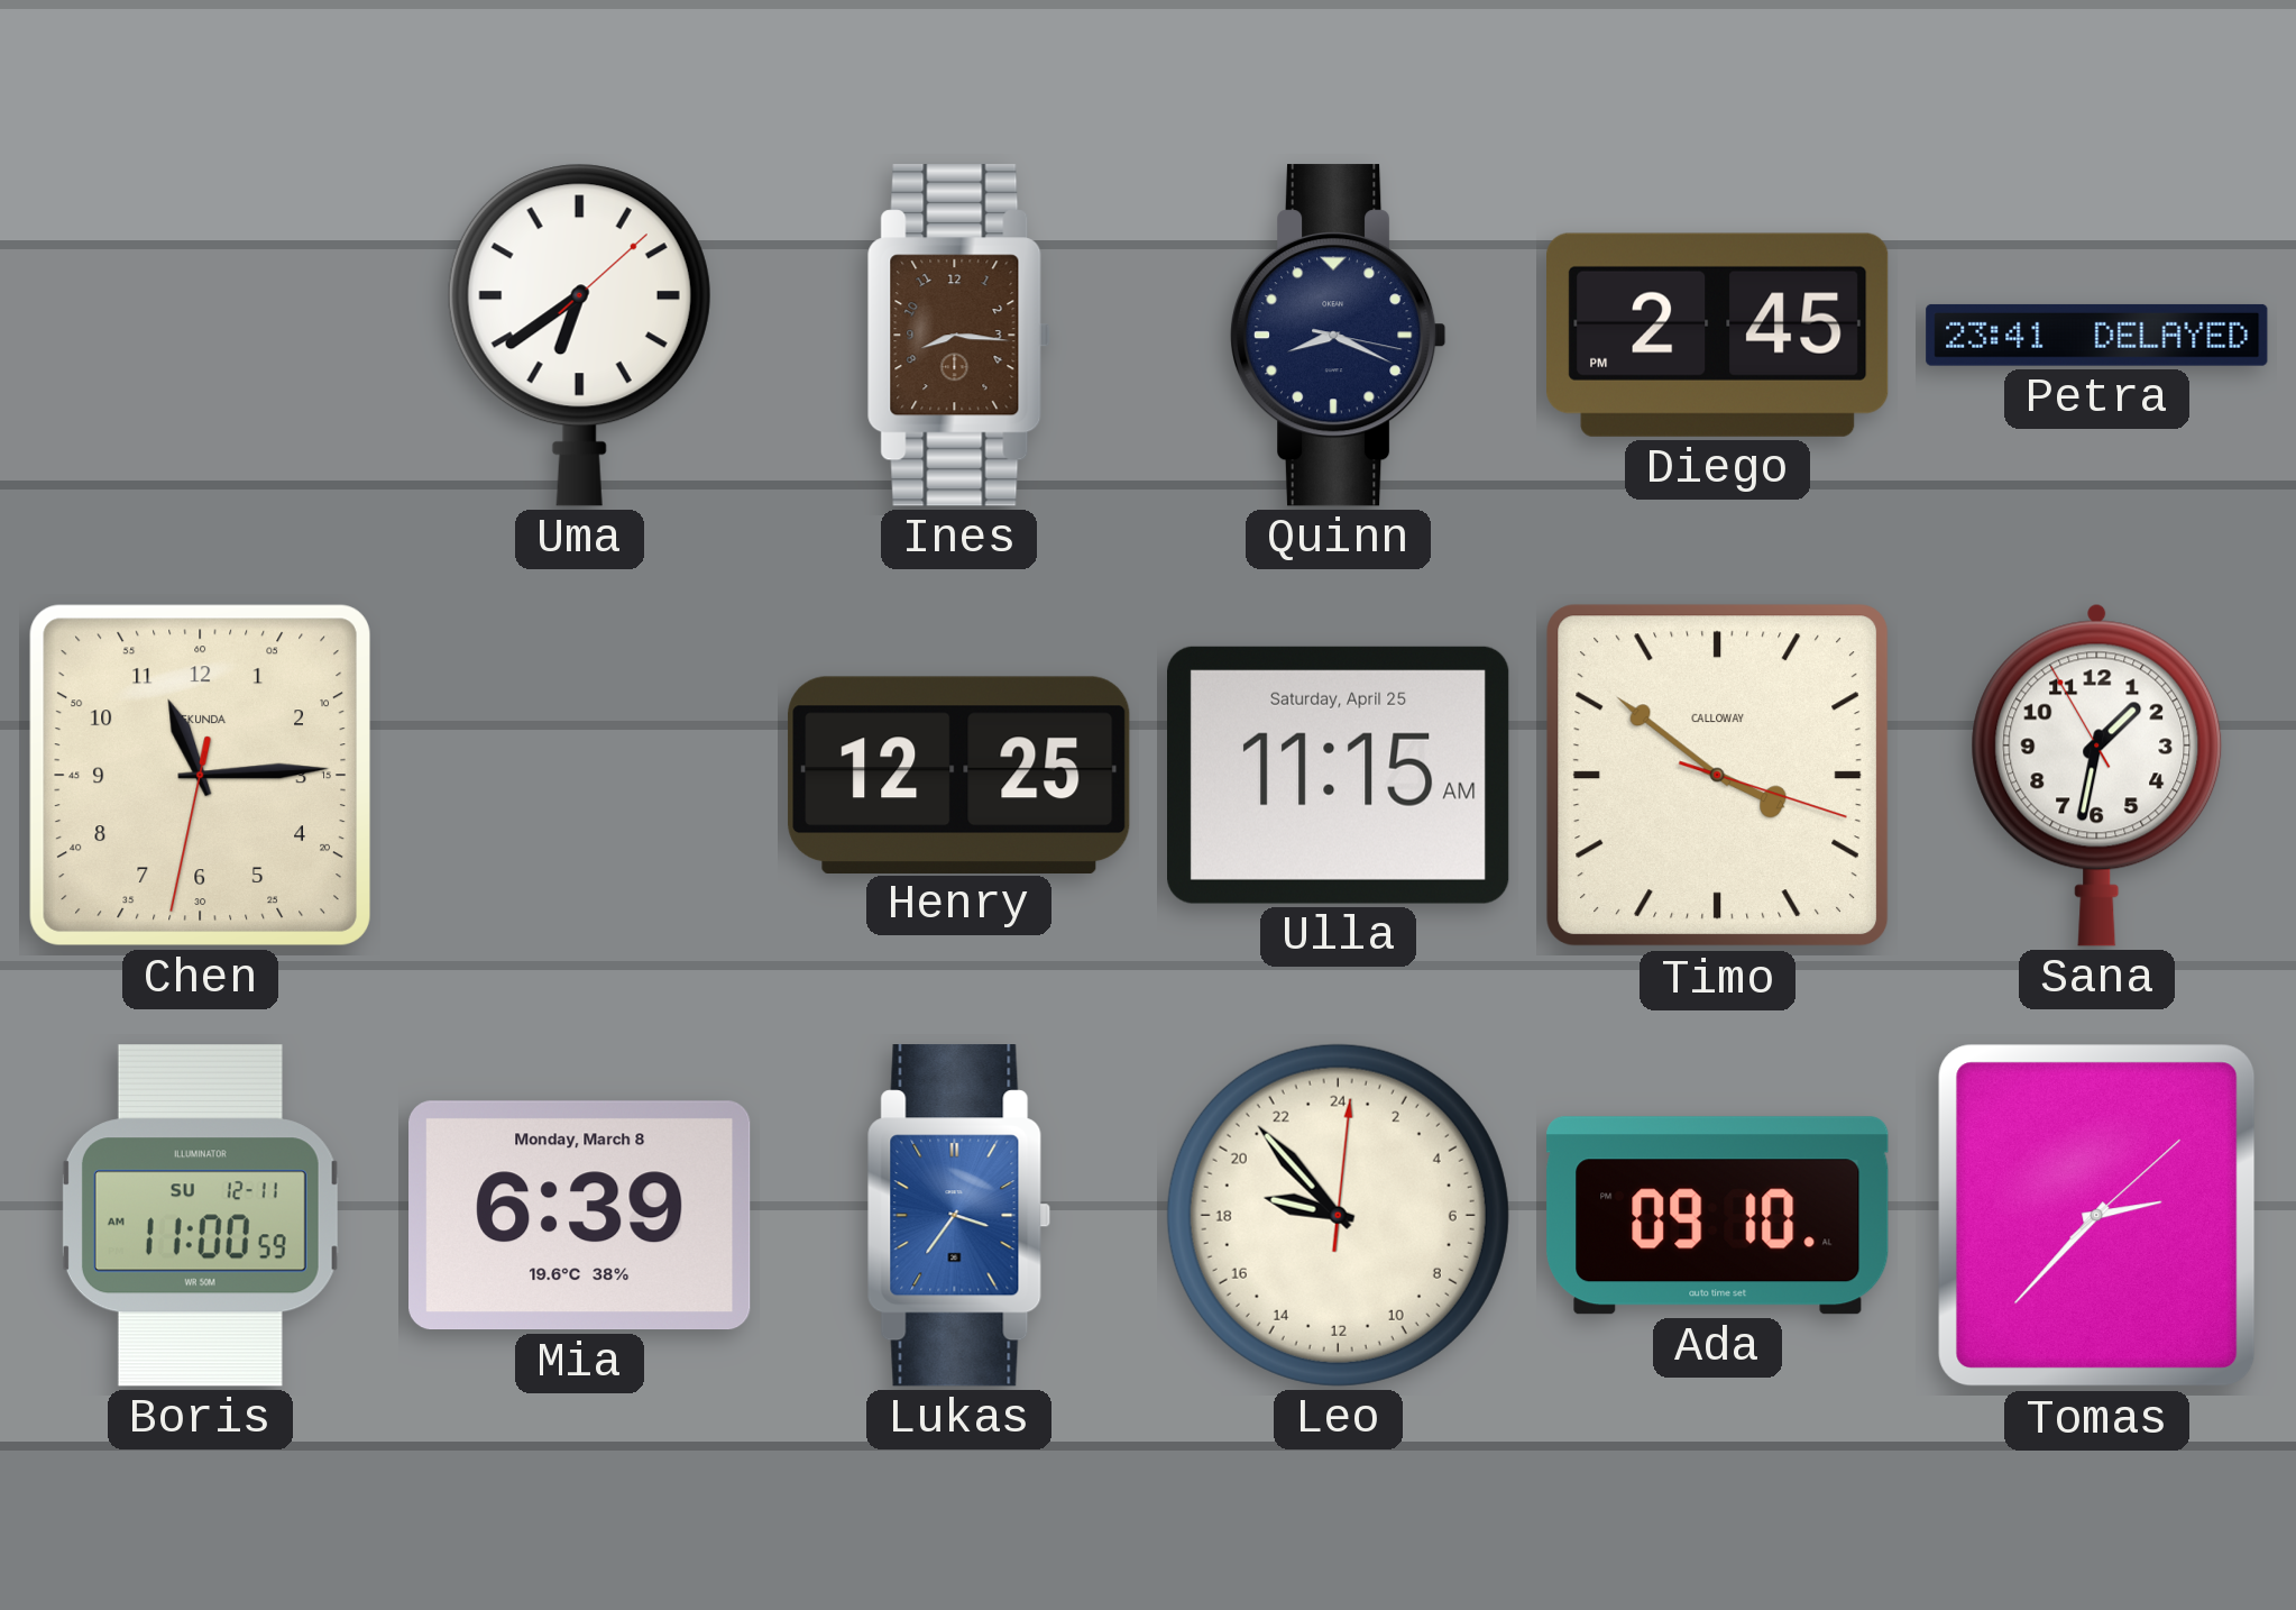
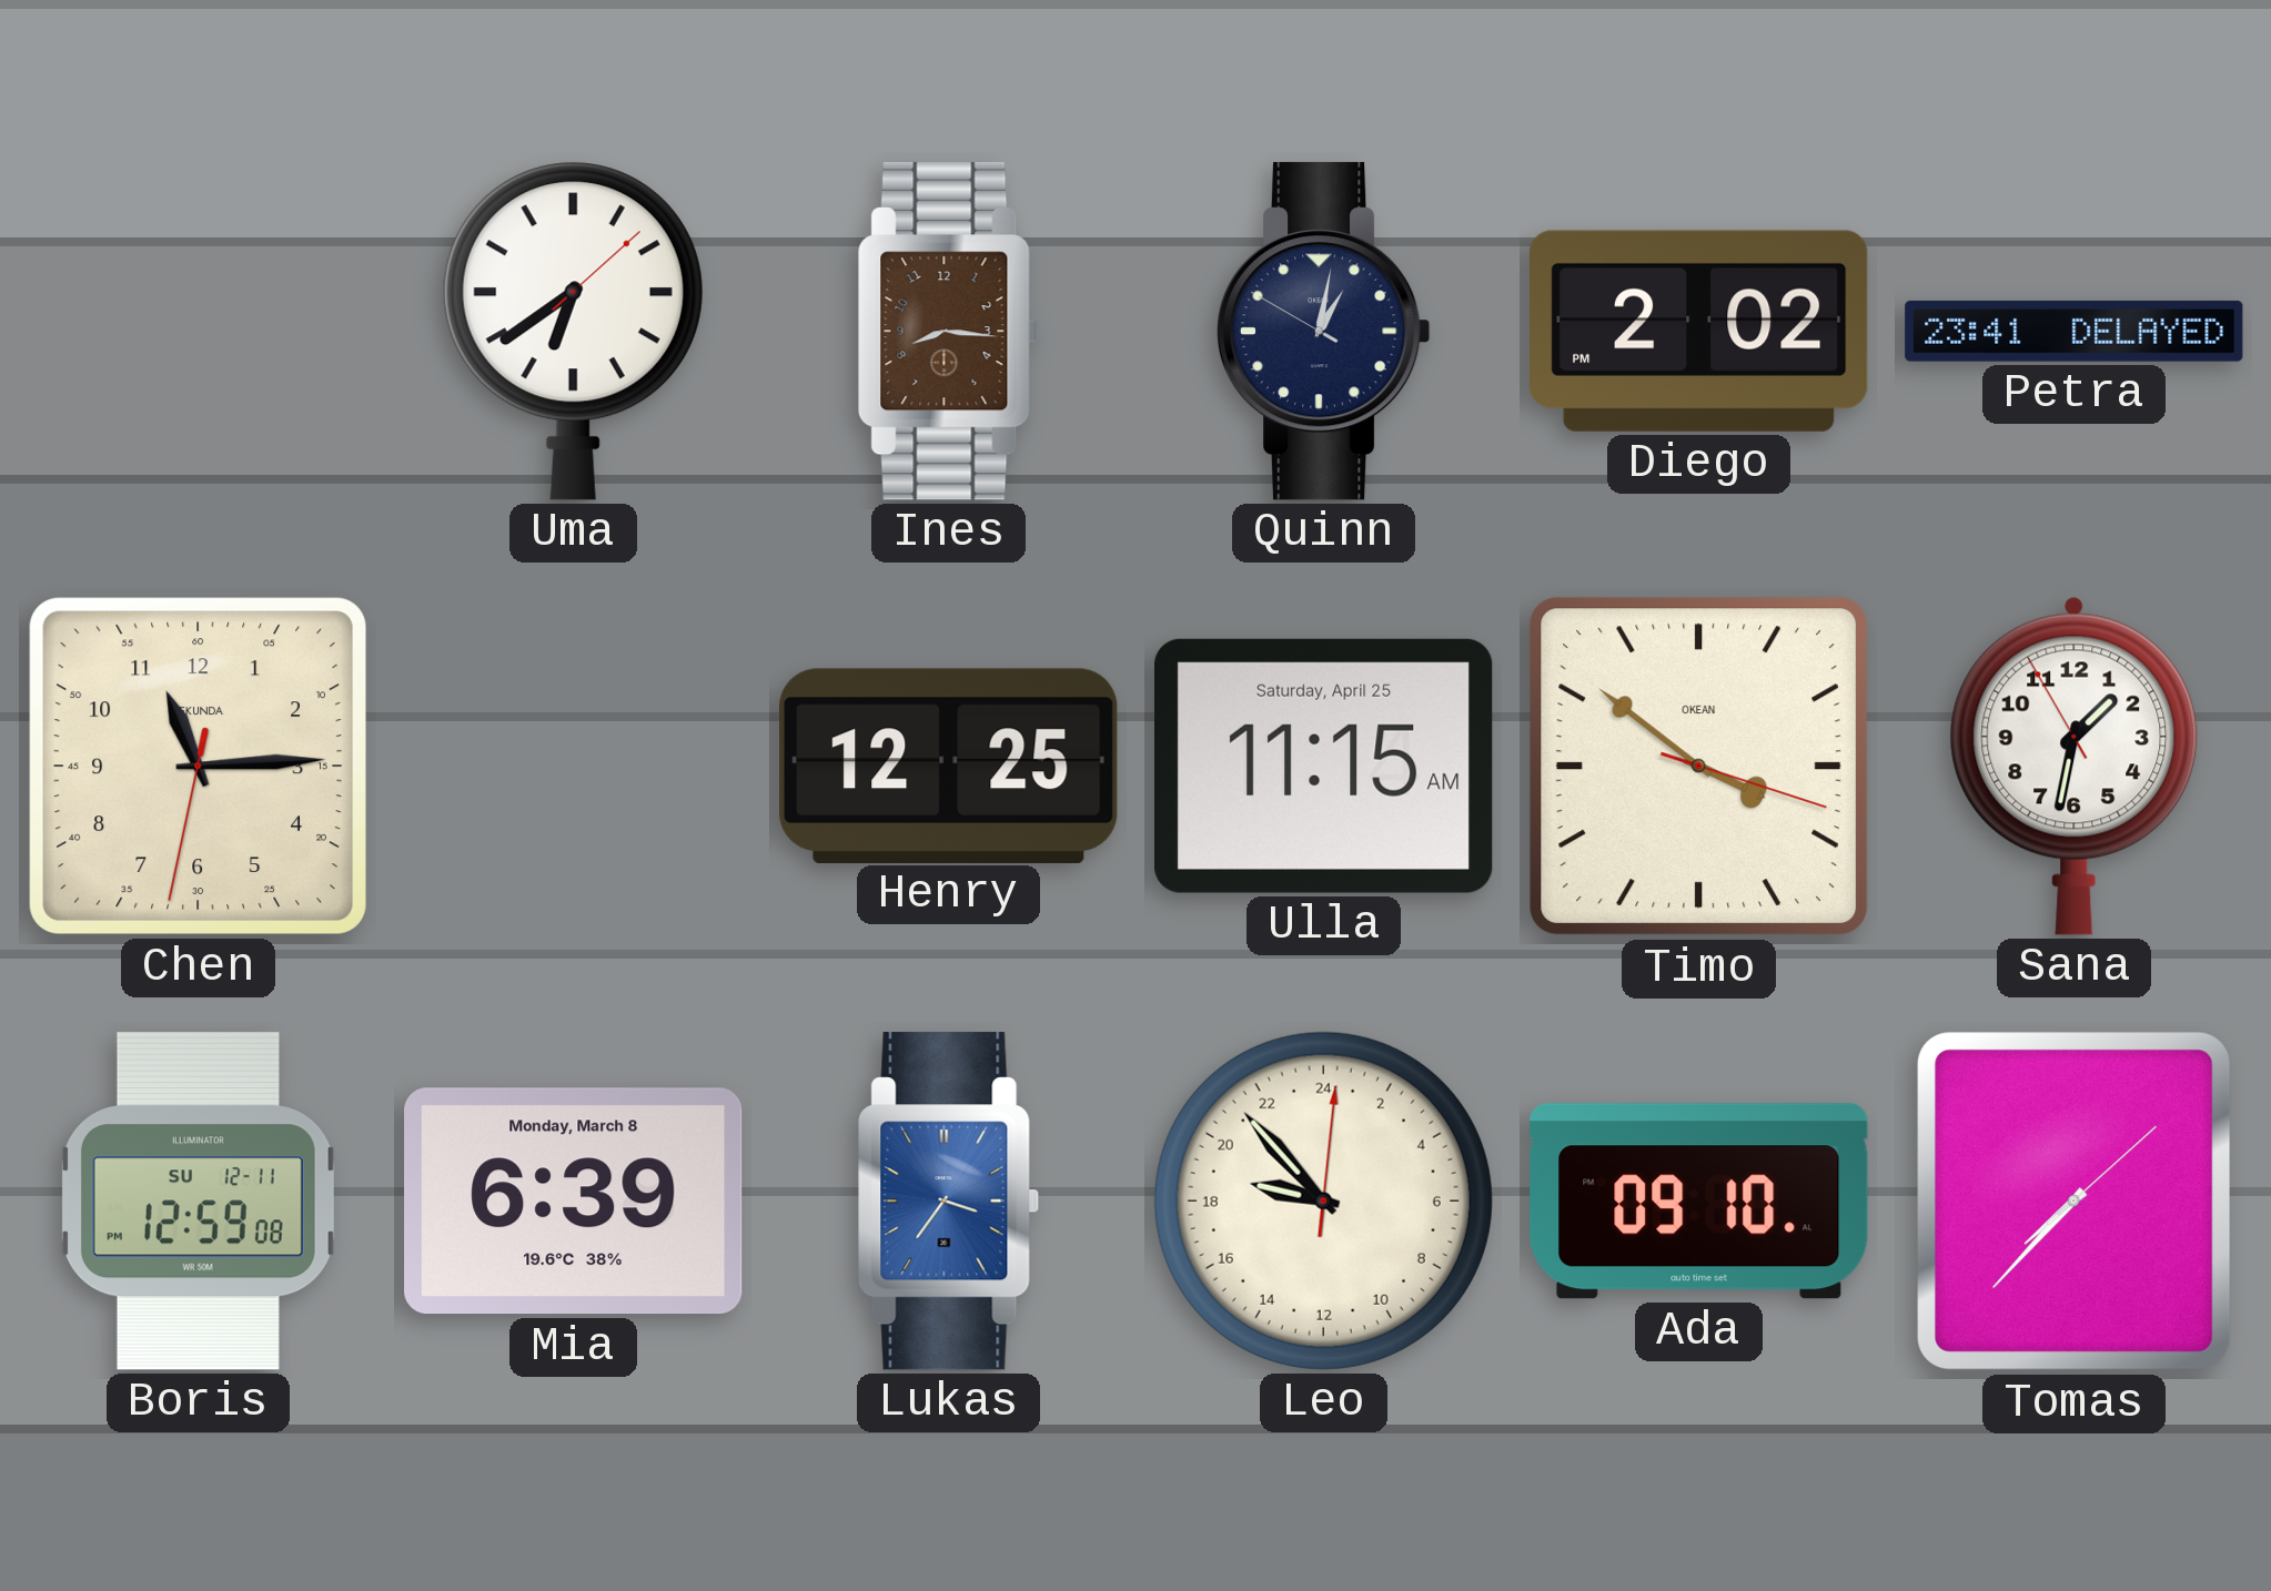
Quinn: 8:19 -> 1:01 (1323, 332)
Diego: 2:45 -> 2:02 (1699, 331)
Timo brand: CALLOWAY -> OKEAN (1699, 767)
Boris: 11:00 -> 12:59 (198, 1202)
Tomas: 2:37 -> 7:37 (2075, 1202)
